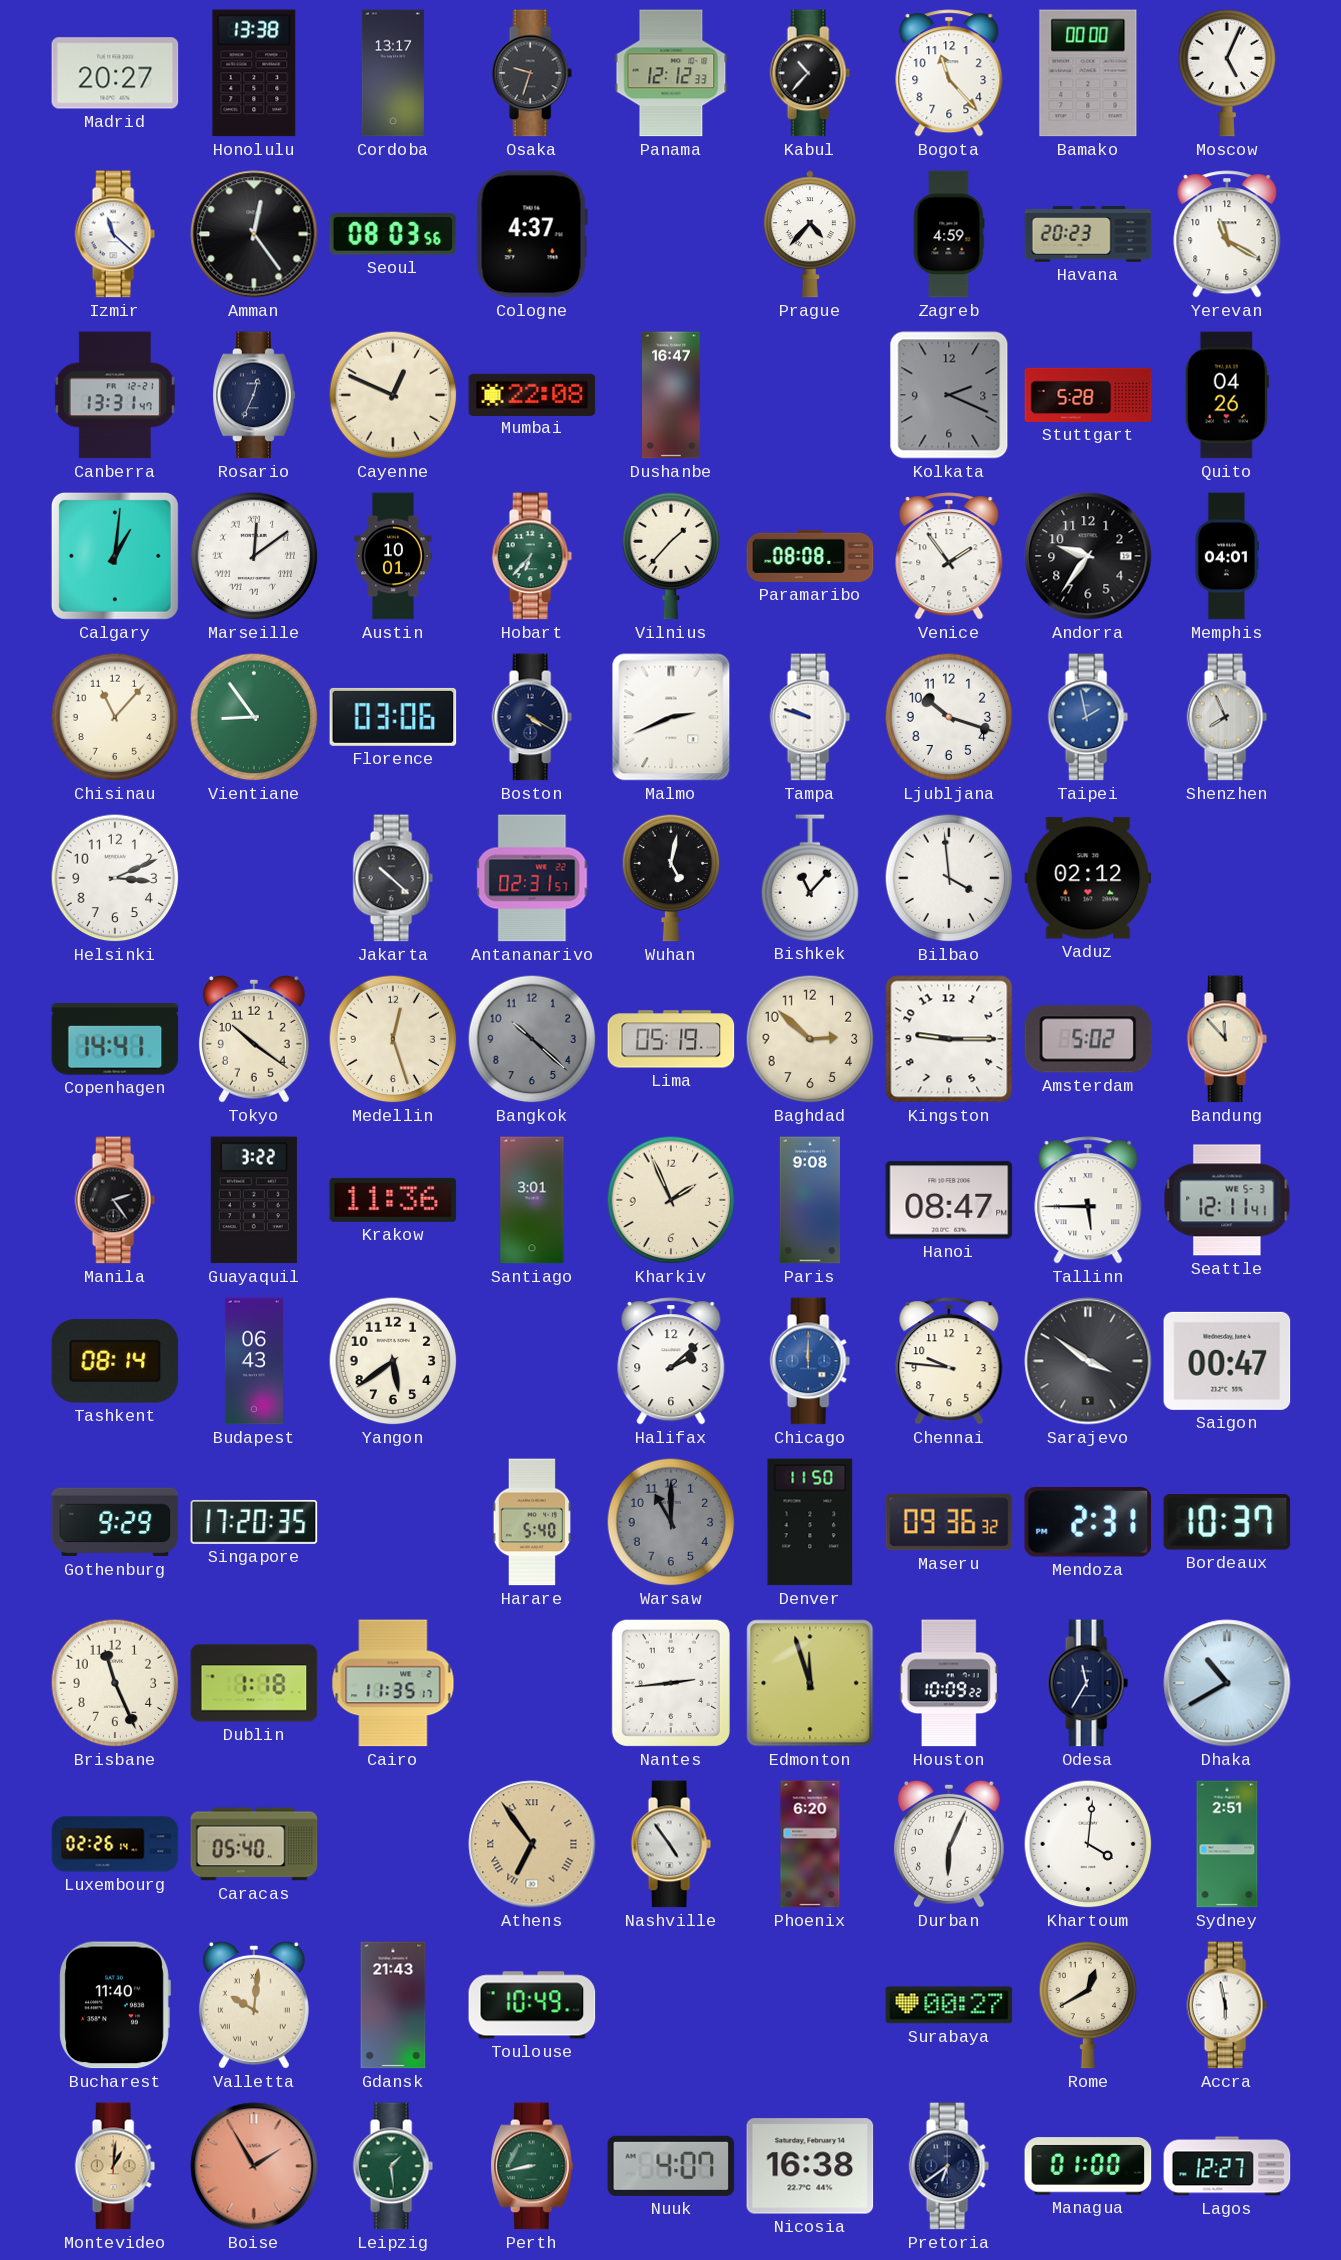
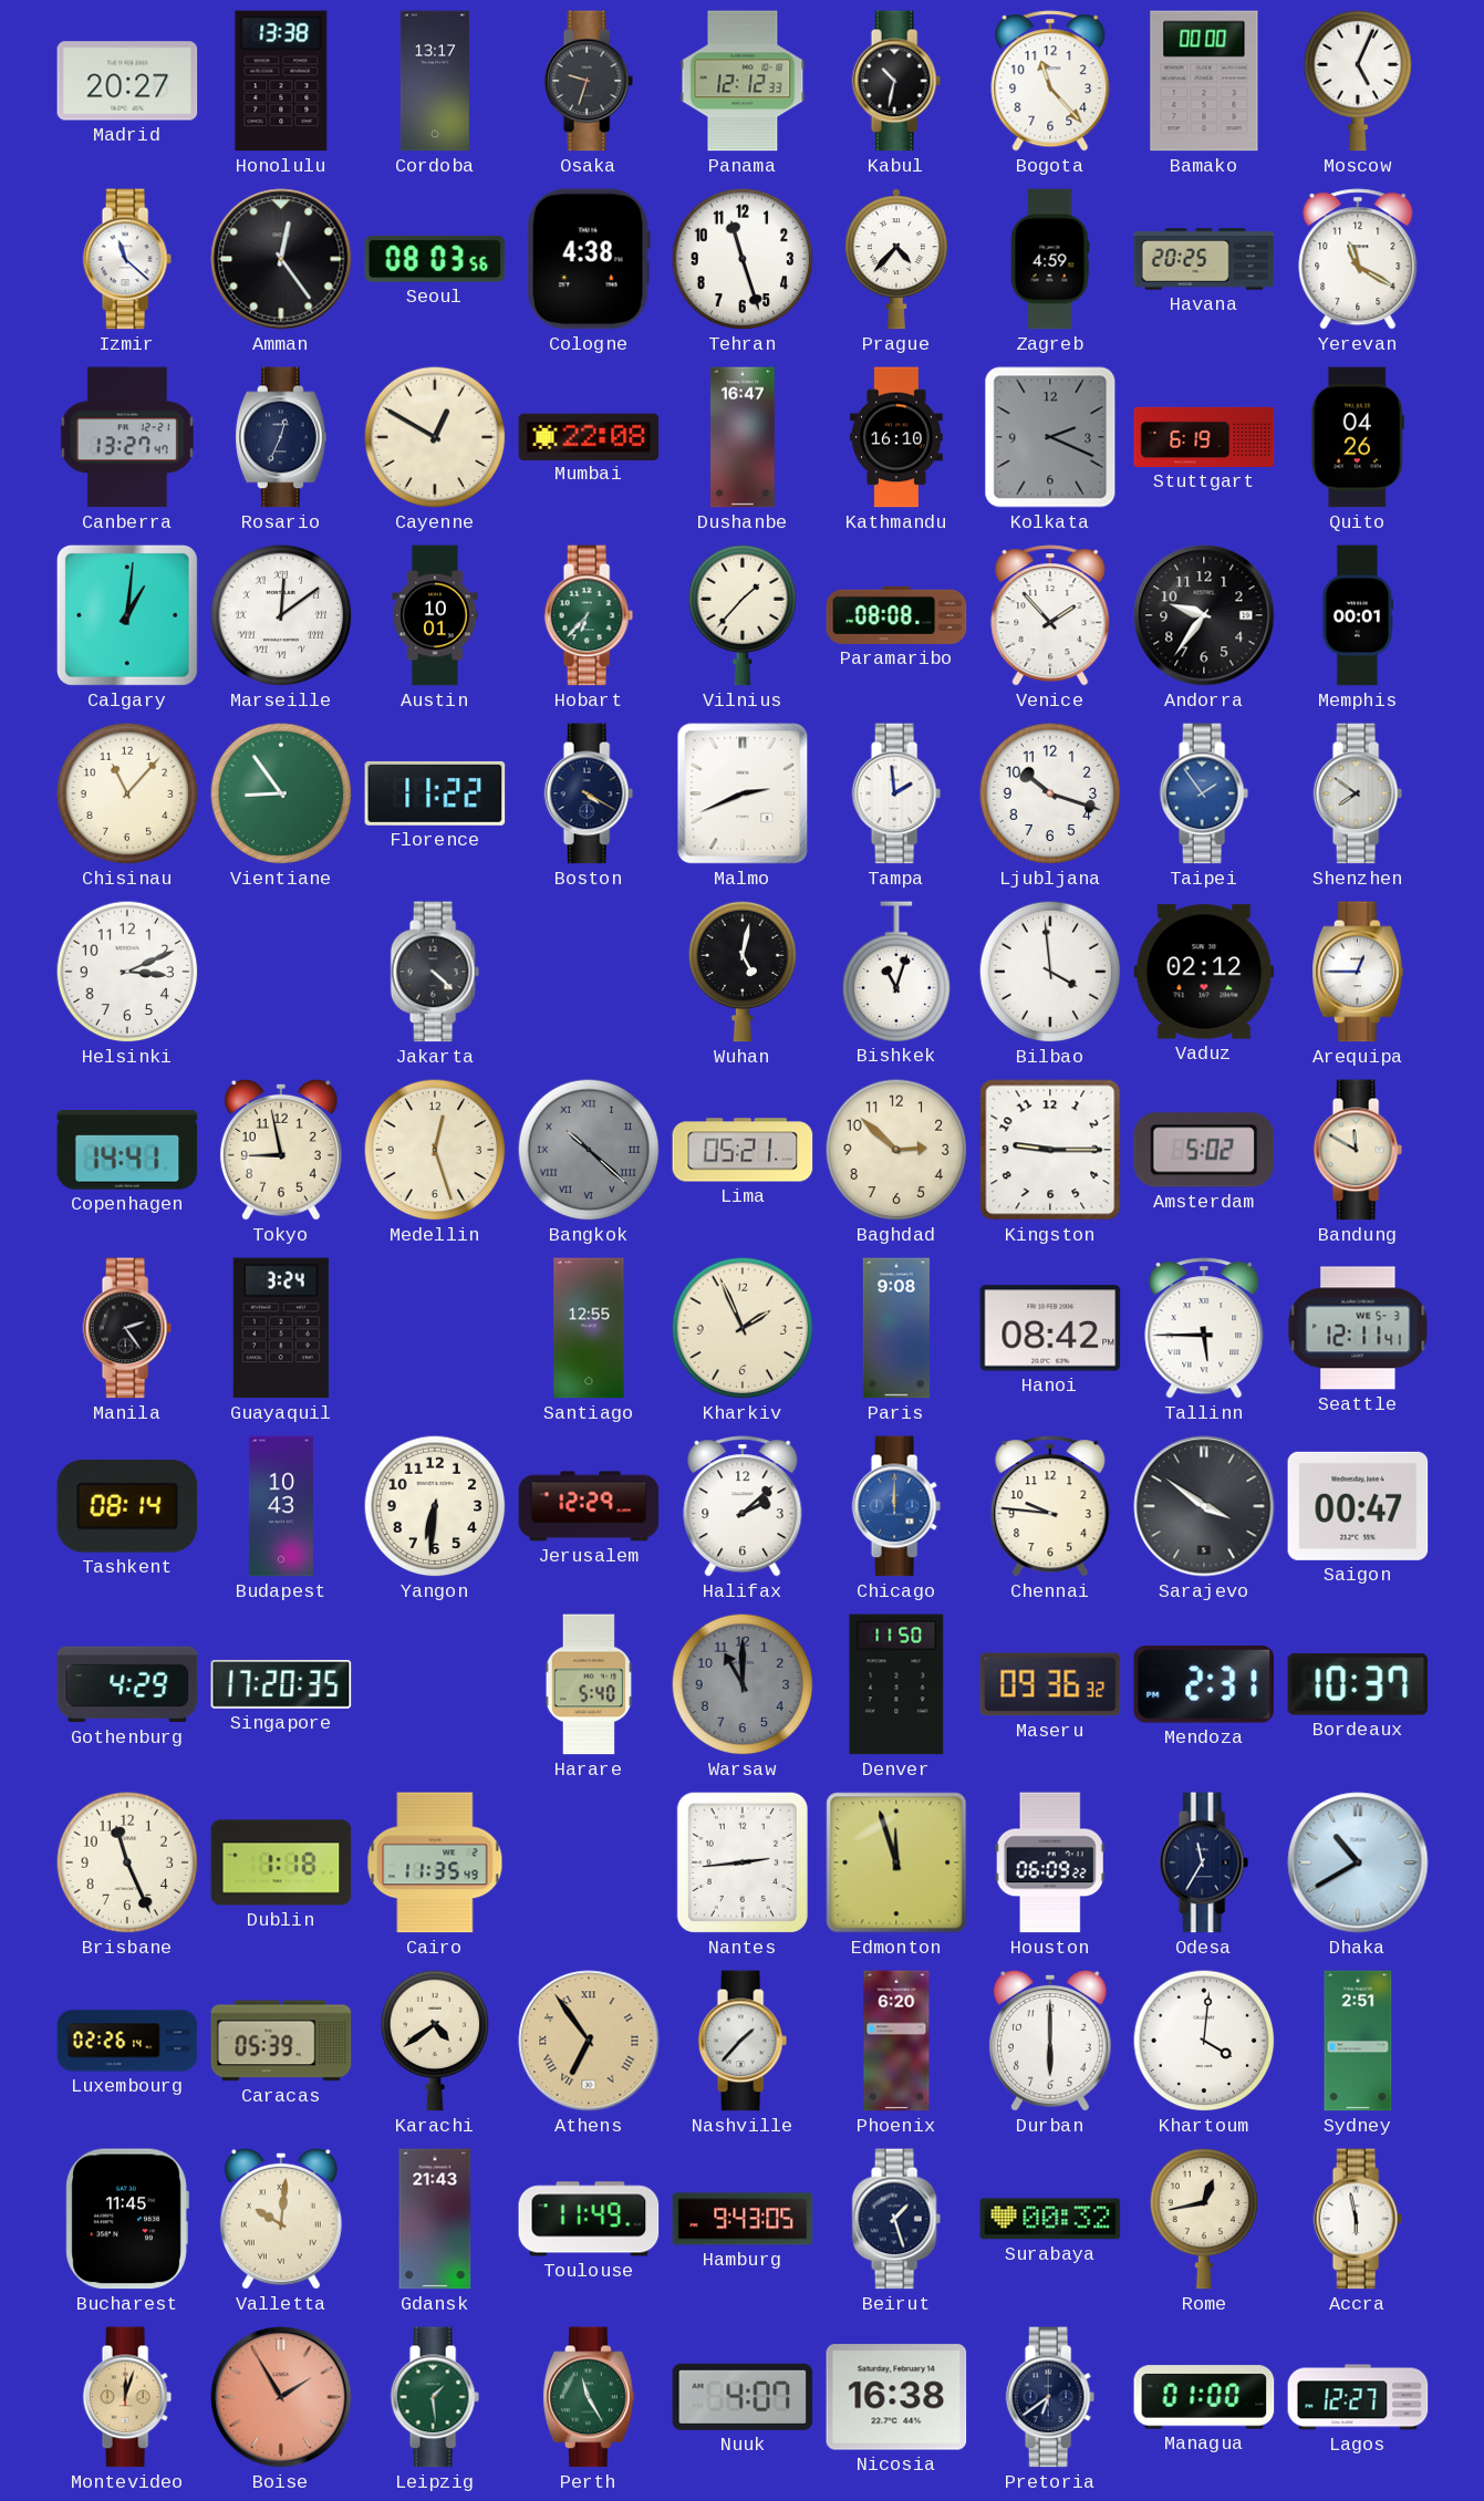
Kabul: 10:37 -> 10:32 (896, 81)
Cologne: 4:37 -> 4:38 (589, 259)
Tehran: none -> 11:27 (743, 259)
Havana: 20:23 -> 20:25 (1204, 259)
Canberra: 13:31 -> 13:27 (127, 437)
Cayenne: 12:49 -> 12:50 (435, 437)
Kathmandu: none -> 16:10 (897, 437)
Stuttgart: 5:28 -> 6:19 (1204, 437)
Venice: 1:54 -> 1:53 (1050, 615)
Memphis: 04:01 -> 00:01 (1358, 615)
Florence: 03:06 -> 11:22 (435, 793)
Tampa: 9:48 -> 1:59 (896, 793)
Taipei: 1:58 -> 1:54 (1204, 793)
Shenzhen: 7:56 -> 7:51 (1358, 793)
Jakarta: 10:22 -> 4:22 (435, 972)
Antananarivo: 02:31 -> none (532, 878)
Bishkek: 11:07 -> 11:03 (896, 972)
Arequipa: none -> 12:45 (1358, 972)
Tokyo: 10:21 -> 8:58 (281, 1150)
Bangkok numerals: Arabic -> Roman (589, 1150)
Lima: 05:19 -> 05:21 (743, 1150)
Bandung: 11:53 -> 11:50 (1358, 1150)
Guayaquil: 3:22 -> 3:24 (281, 1328)
Krakow: 11:36 -> none (393, 1200)
Santiago: 3:01 -> 12:55 (589, 1328)
Hanoi: 08:47 -> 08:42 (1050, 1328)
Budapest: 06:43 -> 10:43 (281, 1506)
Yangon: 5:39 -> 6:31 (435, 1506)
Jerusalem: none -> 12:29 (589, 1506)
Gothenburg: 9:29 -> 4:29 (127, 1684)
Cairo: 11:35:17 -> 11:35:49 (435, 1862)
Houston: 10:09 -> 06:09 (1050, 1862)
Caracas: 05:40 -> 05:39 (281, 2041)
Karachi: none -> 4:39 (435, 2041)
Nashville: 4:54 -> 1:37 (743, 2041)
Durban: 6:04 -> 6:00 (1050, 2041)
Bucharest: 11:40 -> 11:45 (127, 2219)
Toulouse: 10:49 -> 11:49 (589, 2219)
Hamburg: none -> 9:43 (743, 2219)
Beirut: none -> 1:27 (896, 2219)
Surabaya: 00:27 -> 00:32 (1050, 2219)
Rome: 12:40 -> 12:43 (1204, 2219)
Montevideo: 1:01 -> 12:03 (127, 2397)
Perth: 8:43 -> 11:25 (589, 2397)
